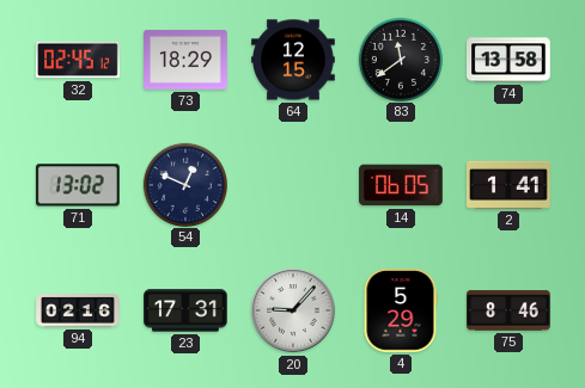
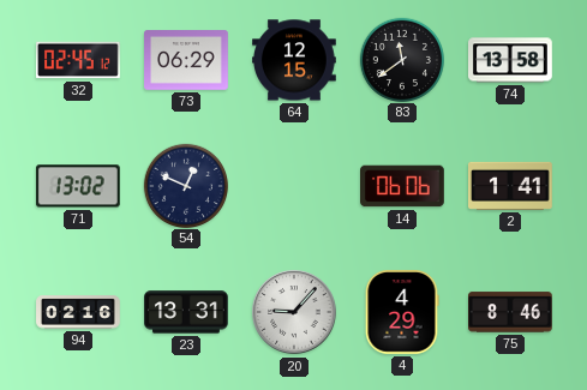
73: 18:29 -> 06:29 (187, 60)
14: 06:05 -> 06:06 (403, 186)
23: 17:31 -> 13:31 (187, 312)
4: 5:29 -> 4:29 (402, 313)
